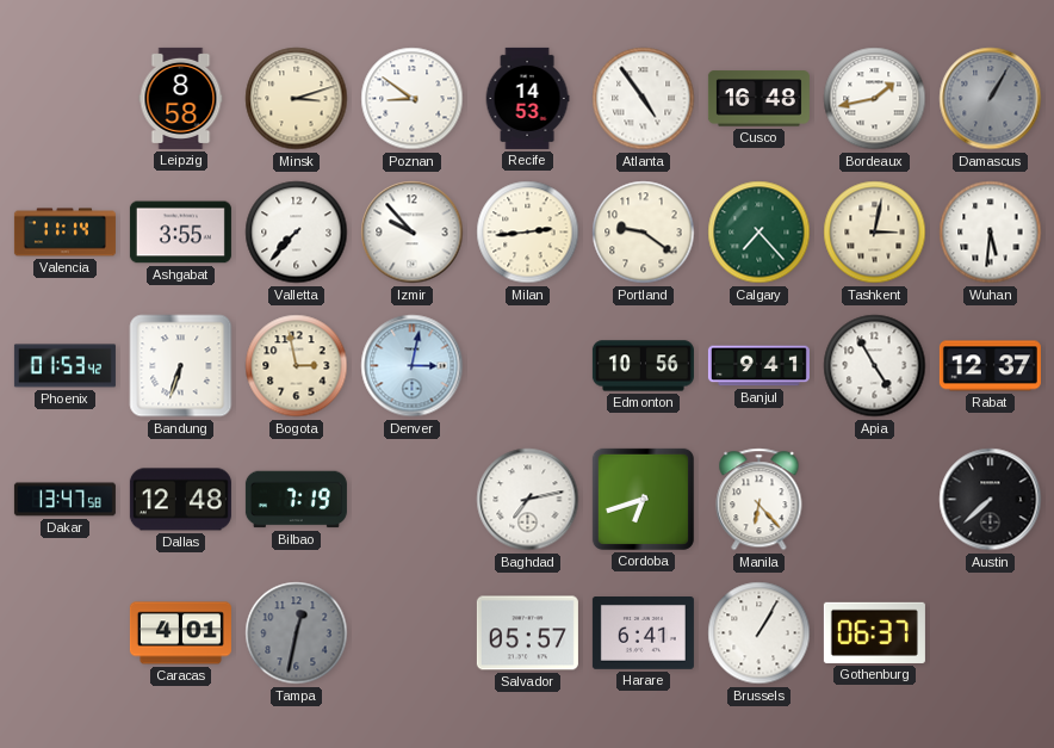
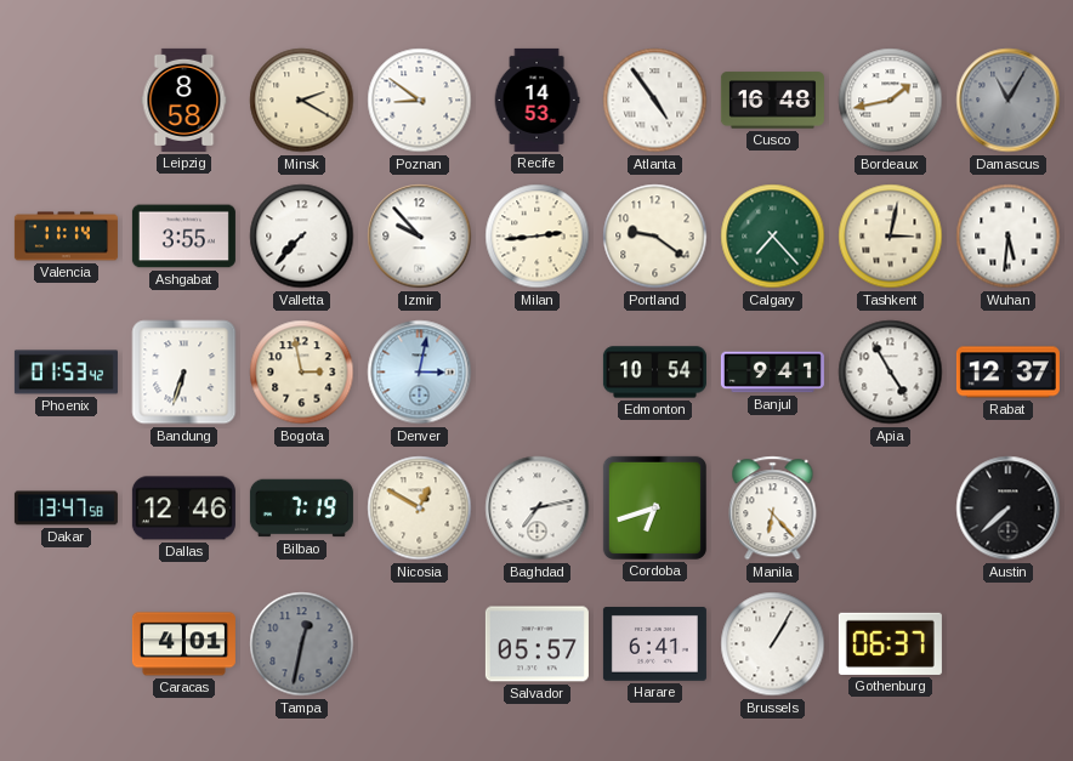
Minsk: 3:12 -> 2:20 (302, 101)
Damascus: 1:05 -> 11:05 (1009, 101)
Edmonton: 10:56 -> 10:54 (654, 373)
Dallas: 12:48 -> 12:46 (183, 509)
Nicosia: none -> 12:50 (420, 509)
